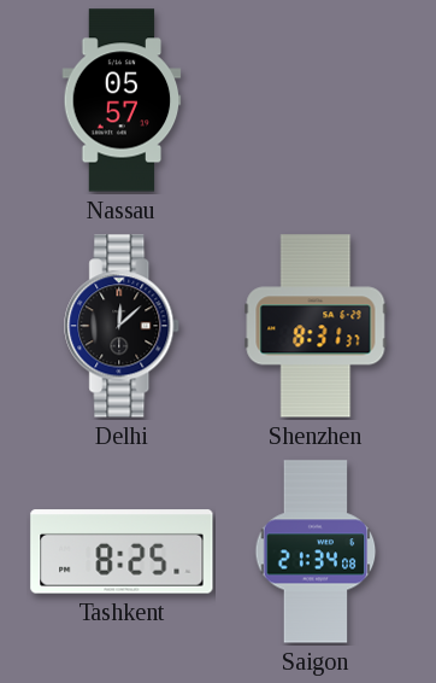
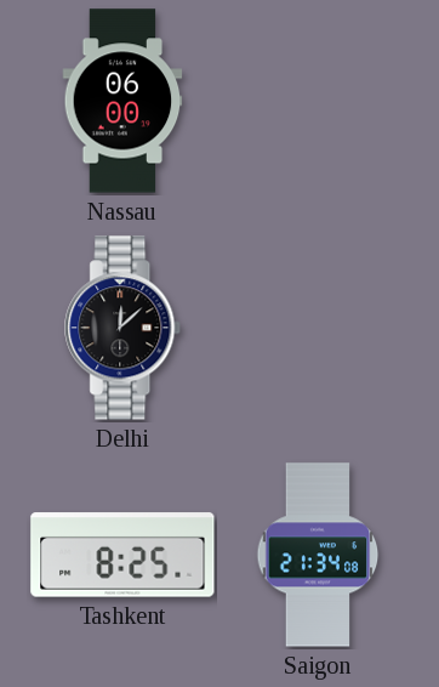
Nassau: 05:57 -> 06:00 (122, 101)
Shenzhen: 8:31 -> none (316, 326)
